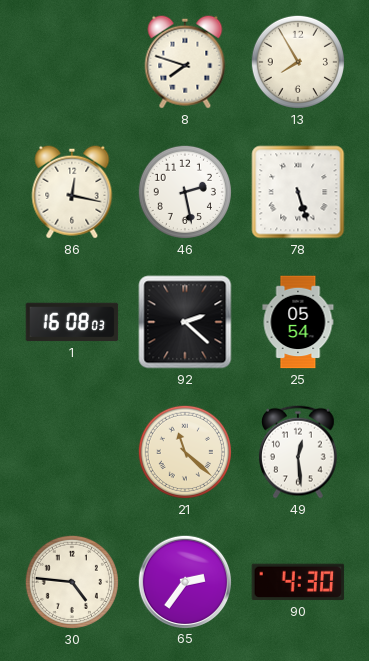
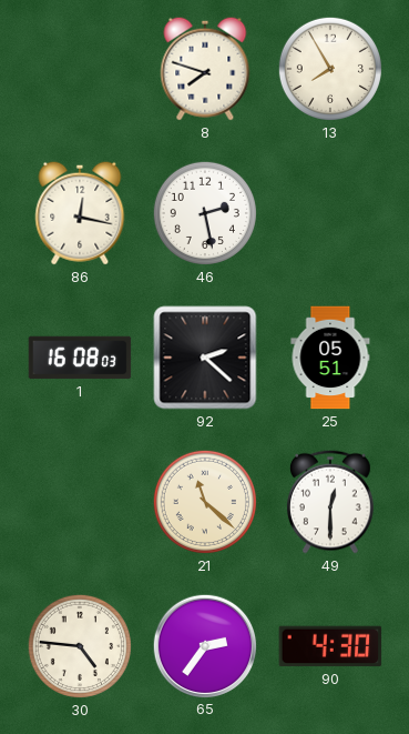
78: 5:27 -> none (298, 192)
25: 05:54 -> 05:51 (330, 358)
49: 12:29 -> 12:30 (331, 502)
